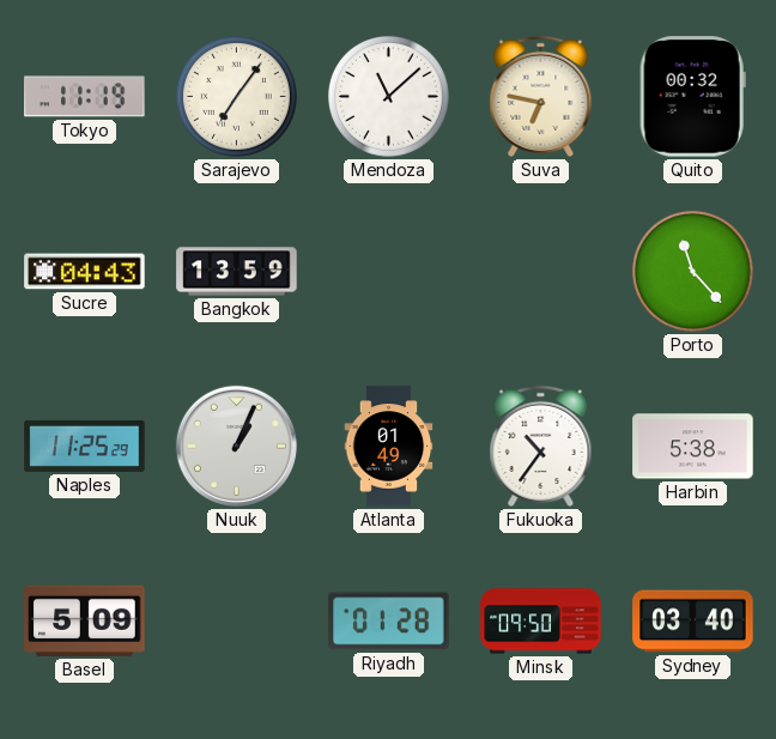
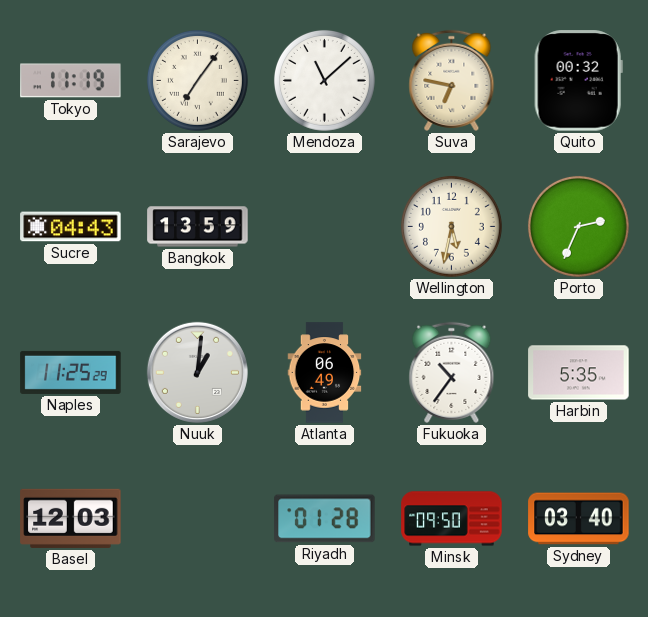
Wellington: none -> 5:32 (451, 226)
Porto: 11:23 -> 2:34 (578, 226)
Nuuk: 1:04 -> 1:01 (197, 372)
Atlanta: 01:49 -> 06:49 (325, 373)
Harbin: 5:38 -> 5:35 (579, 373)
Basel: 5:09 -> 12:03 (71, 518)
